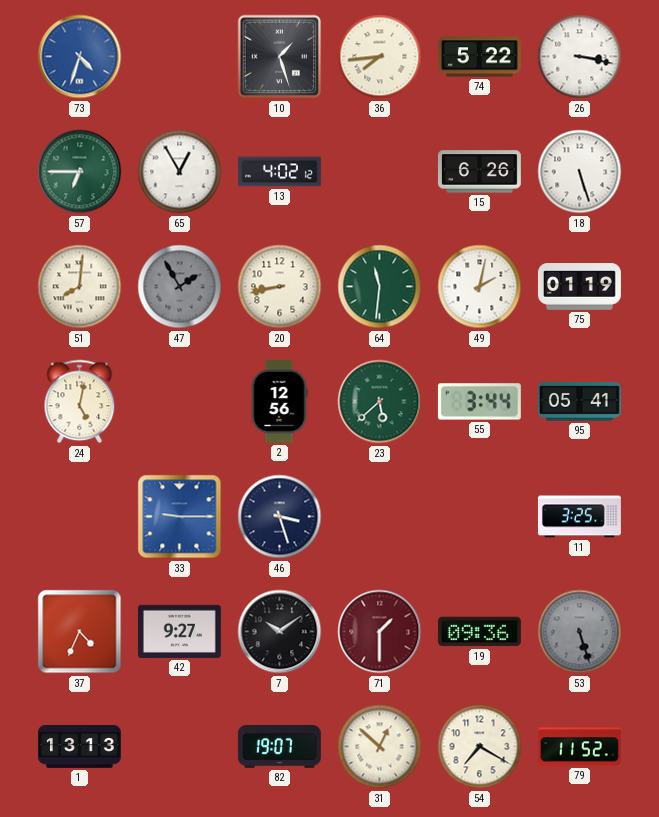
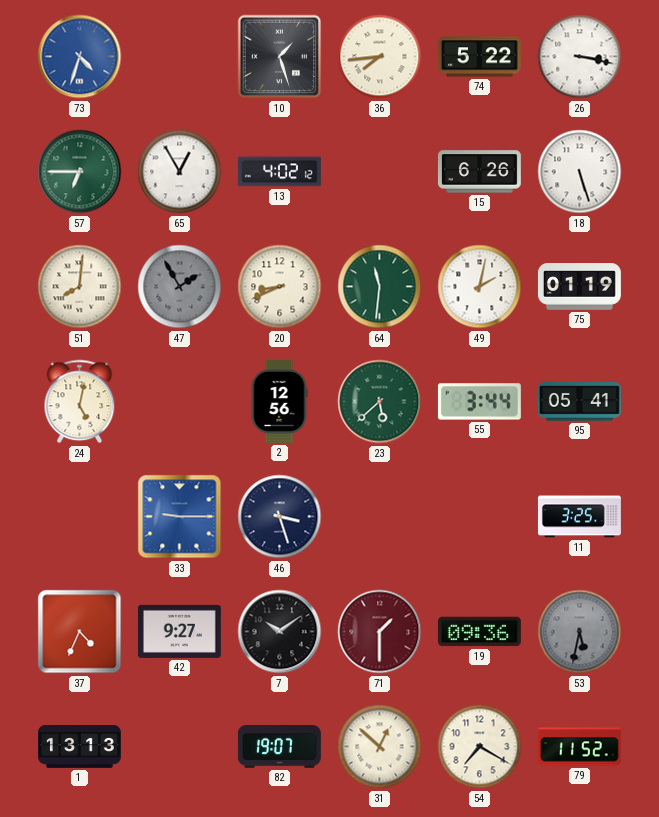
20: 8:43 -> 8:41 (280, 287)
53: 5:27 -> 5:32 (580, 632)
